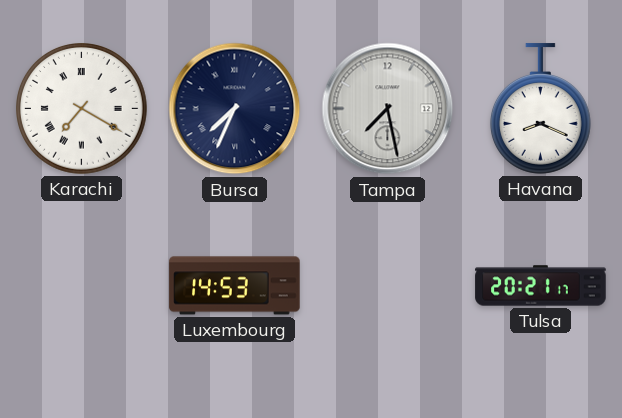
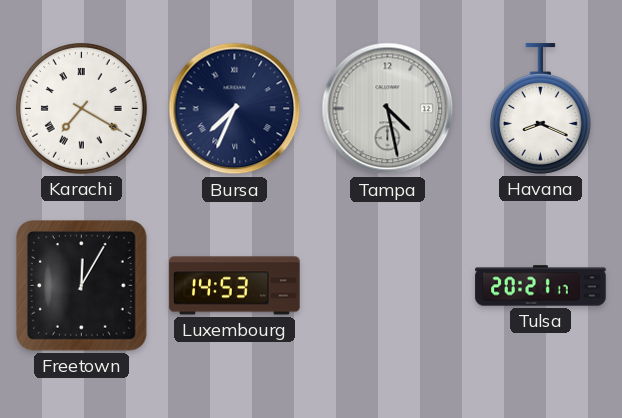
Tampa: 7:28 -> 4:28 (388, 109)
Freetown: none -> 12:05 (82, 286)
